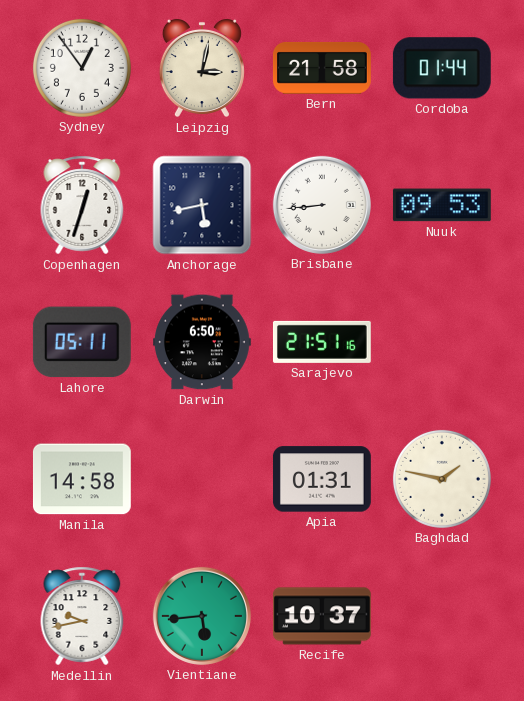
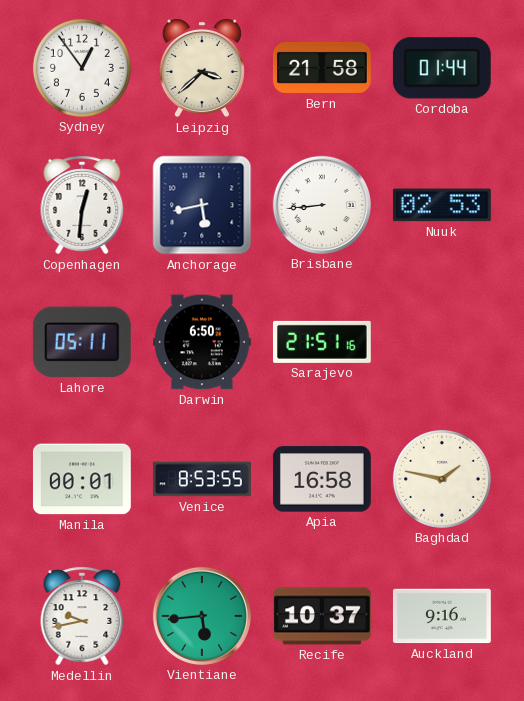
Leipzig: 3:02 -> 3:38 (202, 68)
Copenhagen: 12:33 -> 12:31 (82, 205)
Nuuk: 09:53 -> 02:53 (442, 205)
Manila: 14:58 -> 00:01 (82, 479)
Venice: none -> 8:53 (202, 479)
Apia: 01:31 -> 16:58 (322, 479)
Auckland: none -> 9:16 (442, 616)
